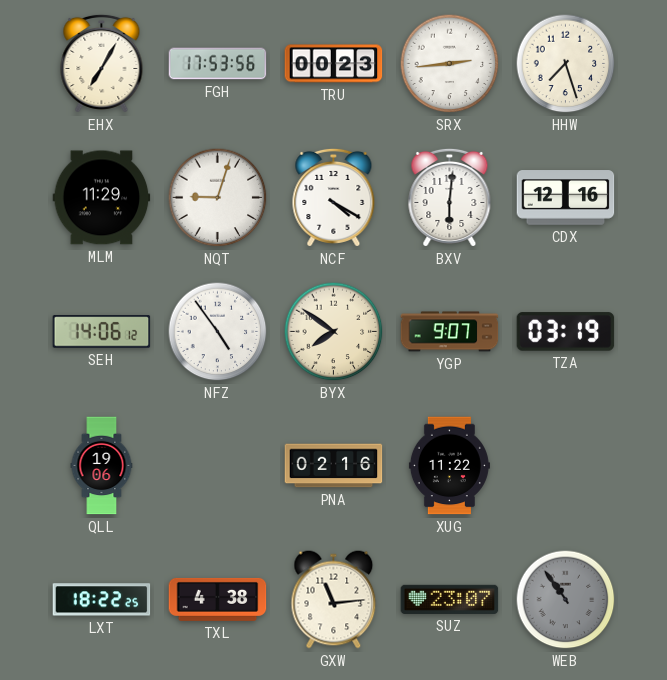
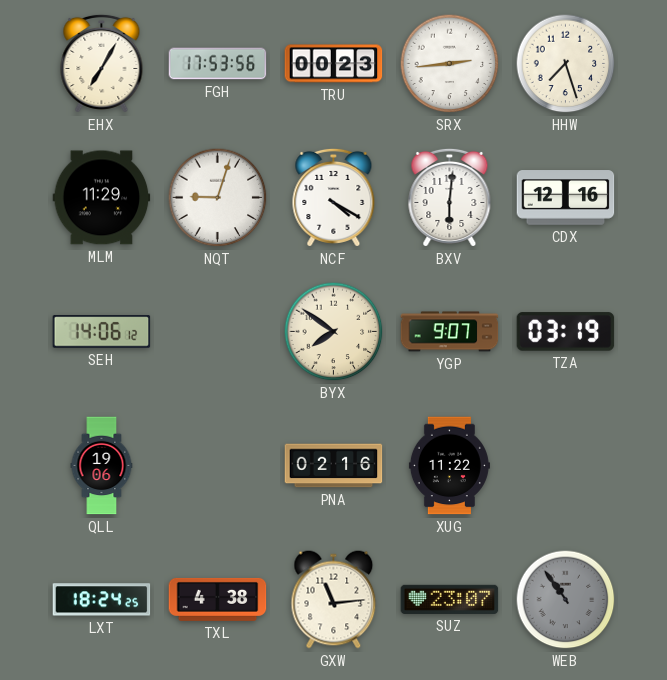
NFZ: 4:54 -> none (218, 332)
LXT: 18:22 -> 18:24 (102, 600)
